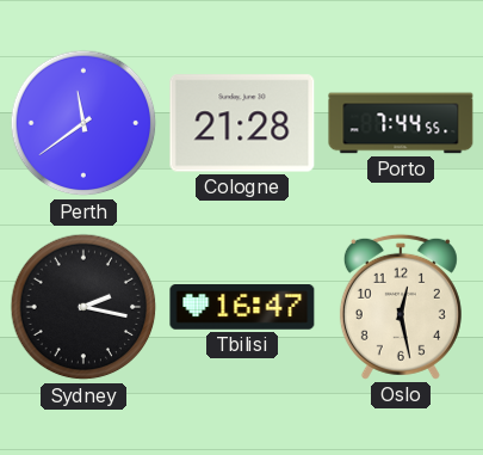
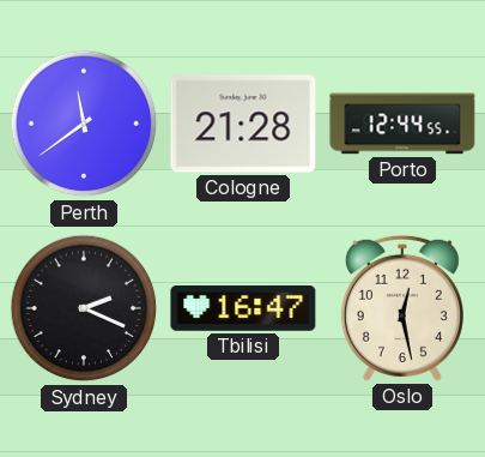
Porto: 7:44 -> 12:44 (402, 124)
Sydney: 2:17 -> 2:19 (84, 308)
